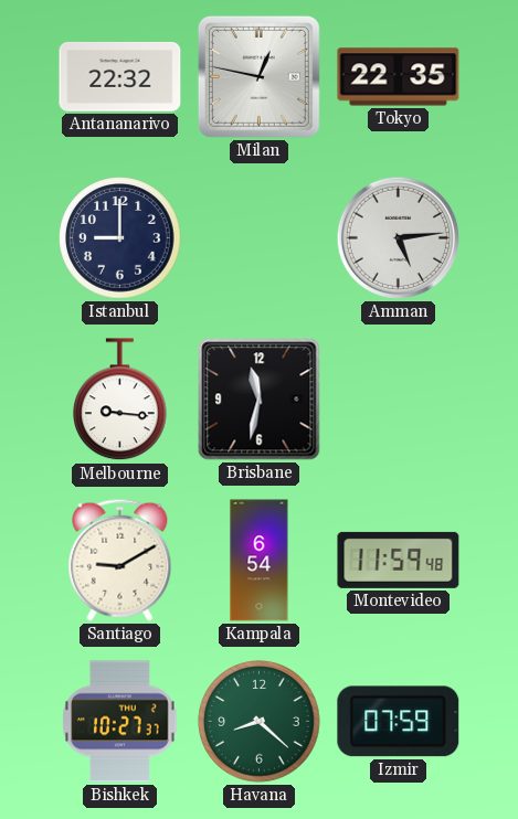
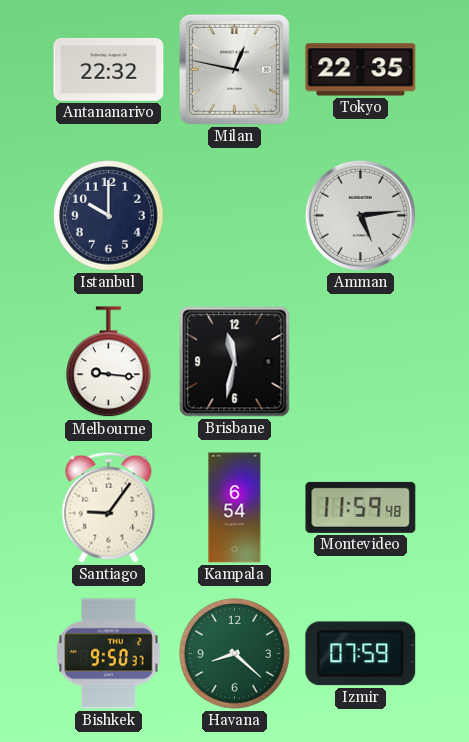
Istanbul: 9:00 -> 10:00 (109, 216)
Santiago: 9:10 -> 9:06 (109, 507)
Bishkek: 10:27 -> 9:50 (109, 654)
